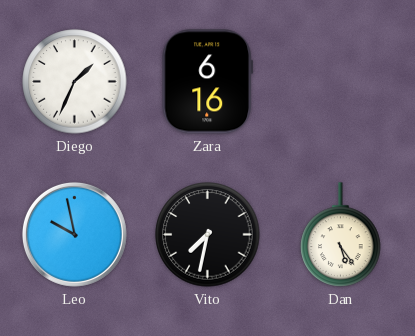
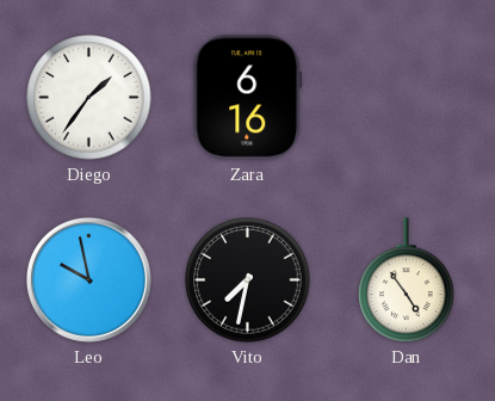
Diego: 1:34 -> 1:36 (89, 98)
Dan: 5:24 -> 4:54 (407, 280)
